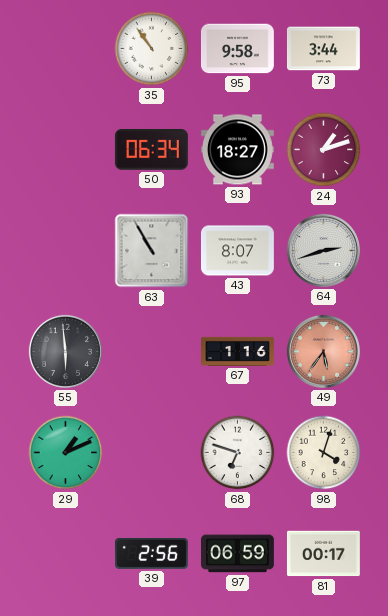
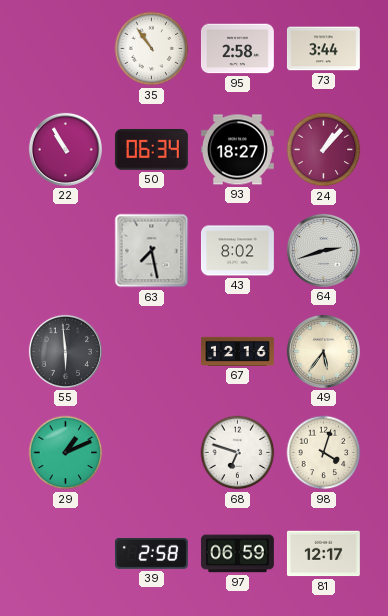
95: 9:58 -> 2:58 (238, 49)
22: none -> 10:55 (65, 149)
24: 1:12 -> 1:07 (324, 150)
63: 10:55 -> 7:28 (152, 251)
43: 8:07 -> 8:02 (237, 251)
67: 1:16 -> 12:16 (238, 351)
49 dial: salmon -> cream (323, 351)
39: 2:56 -> 2:58 (151, 553)
81: 00:17 -> 12:17 (323, 554)
